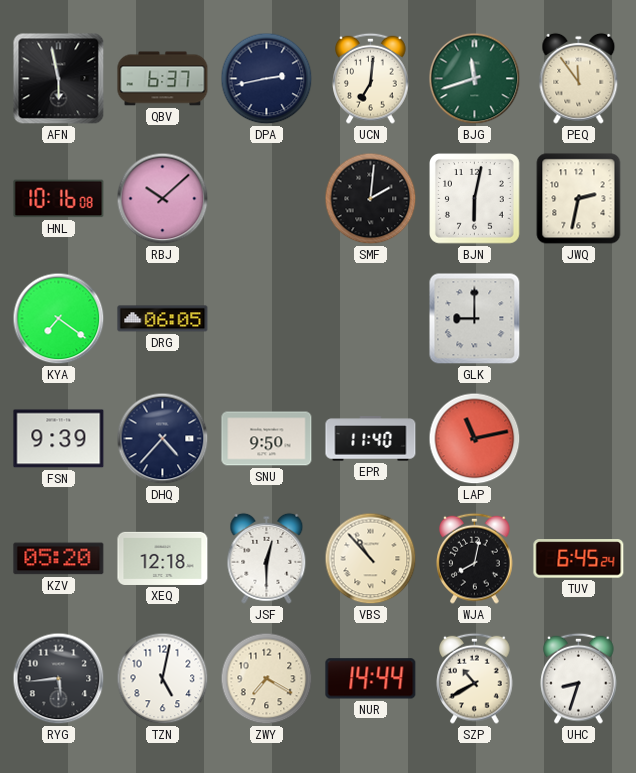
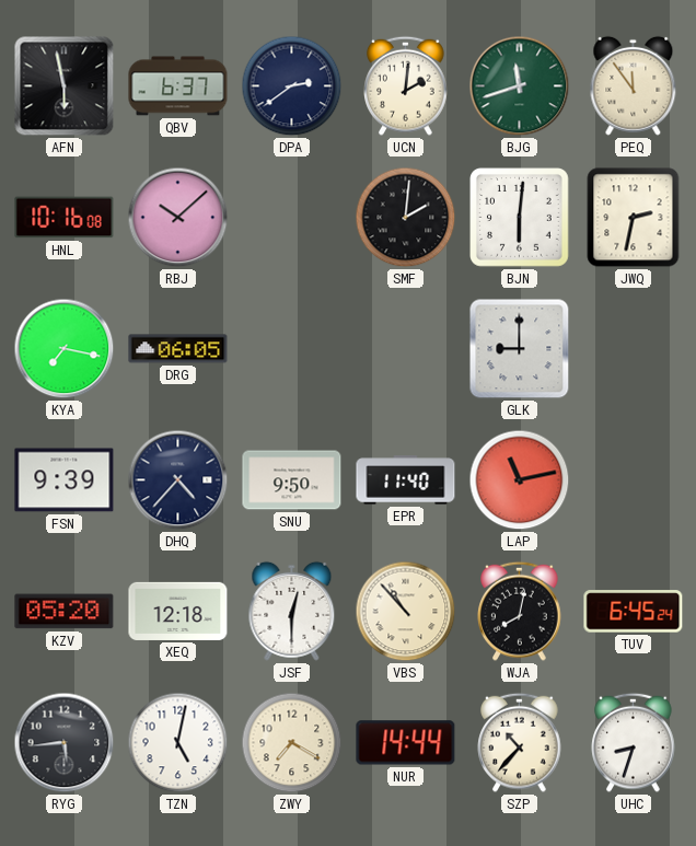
DPA: 2:43 -> 2:39 (292, 86)
UCN: 7:01 -> 2:01 (406, 85)
BJN: 6:02 -> 6:01 (520, 218)
KYA: 7:21 -> 7:17 (65, 349)
SZP: 10:40 -> 10:37 (520, 742)
